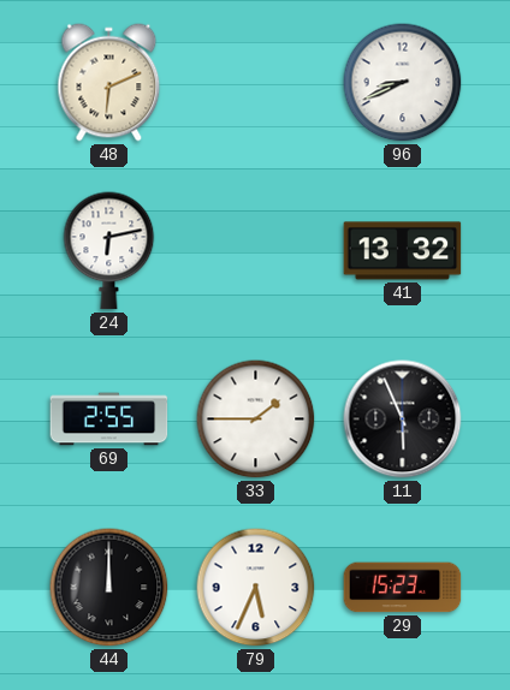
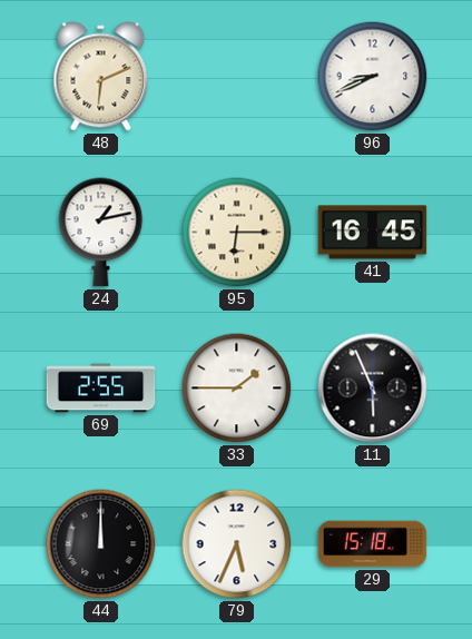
24: 6:13 -> 1:13 (101, 233)
95: none -> 6:15 (237, 233)
41: 13:32 -> 16:45 (373, 233)
29: 15:23 -> 15:18 (373, 544)
